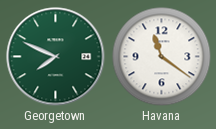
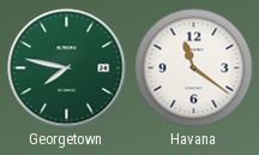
Georgetown: 7:49 -> 7:47 (67, 68)
